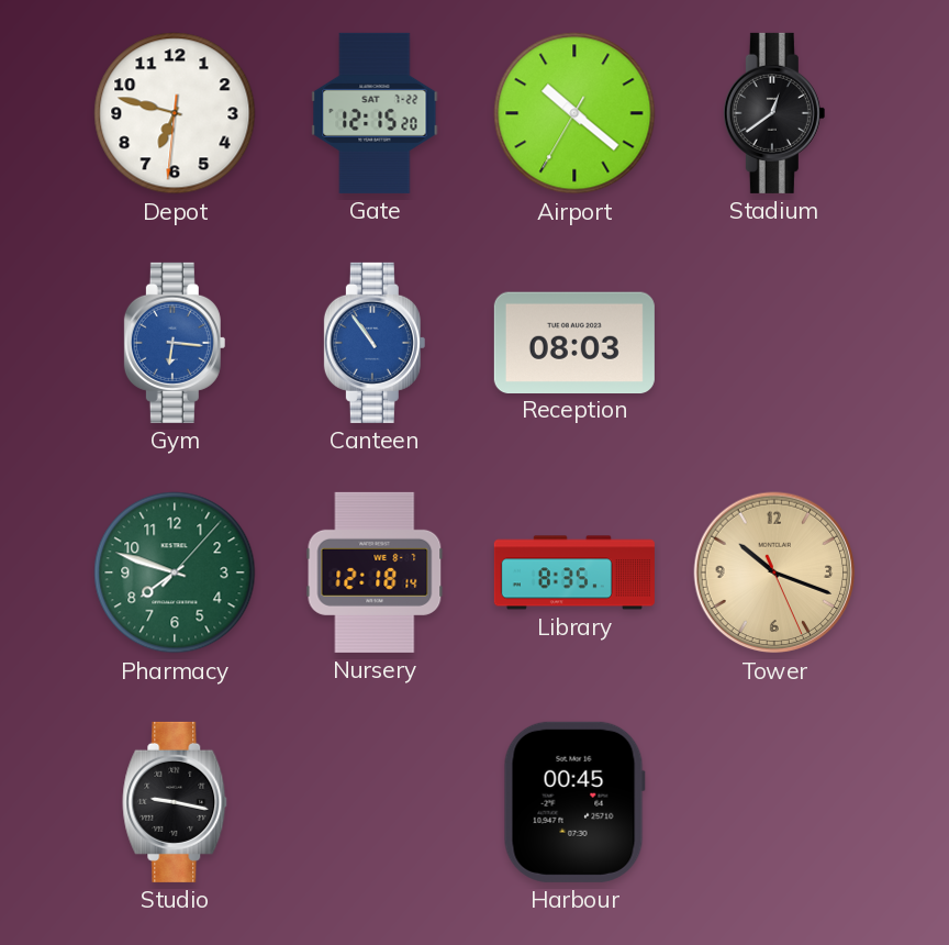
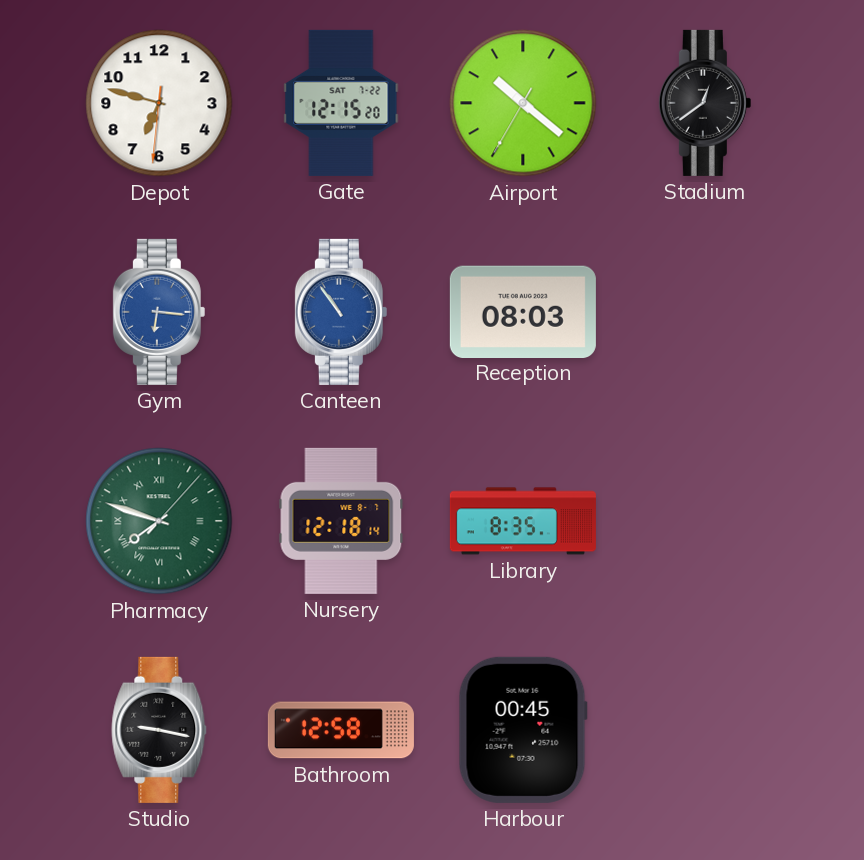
Pharmacy numerals: Arabic -> Roman (159, 521)
Tower: 10:18 -> none (774, 572)
Bathroom: none -> 12:58 (341, 730)
